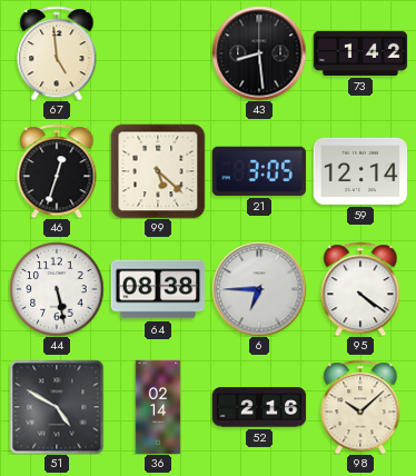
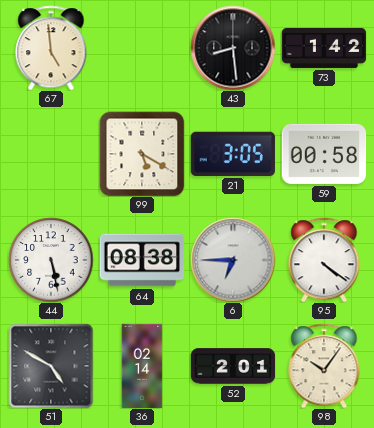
46: 12:33 -> none (57, 171)
99: 5:22 -> 5:20 (142, 154)
59: 12:14 -> 00:58 (324, 154)
52: 2:16 -> 2:01 (233, 366)
98: 10:08 -> 10:06 (324, 366)
